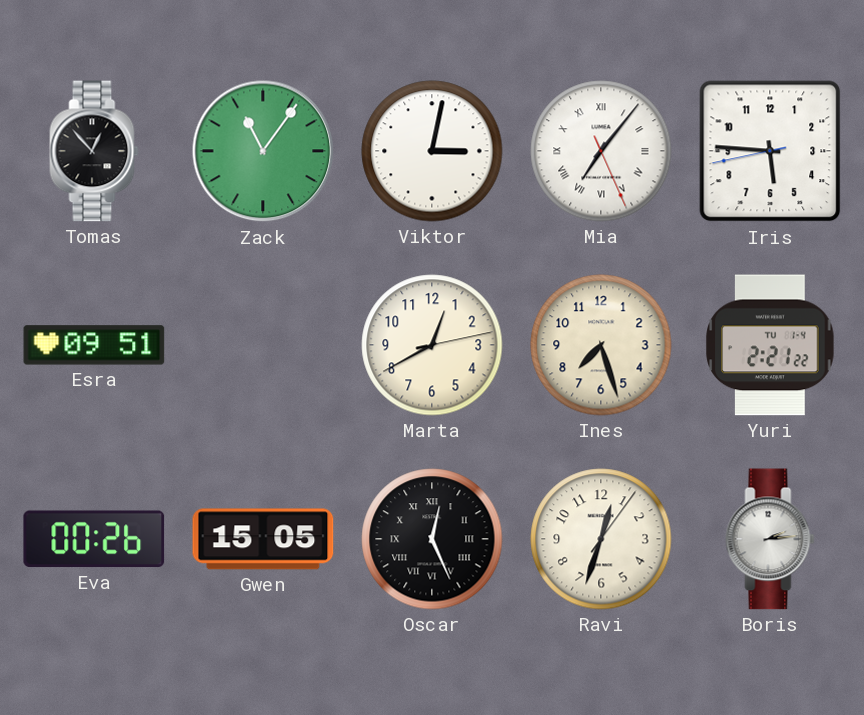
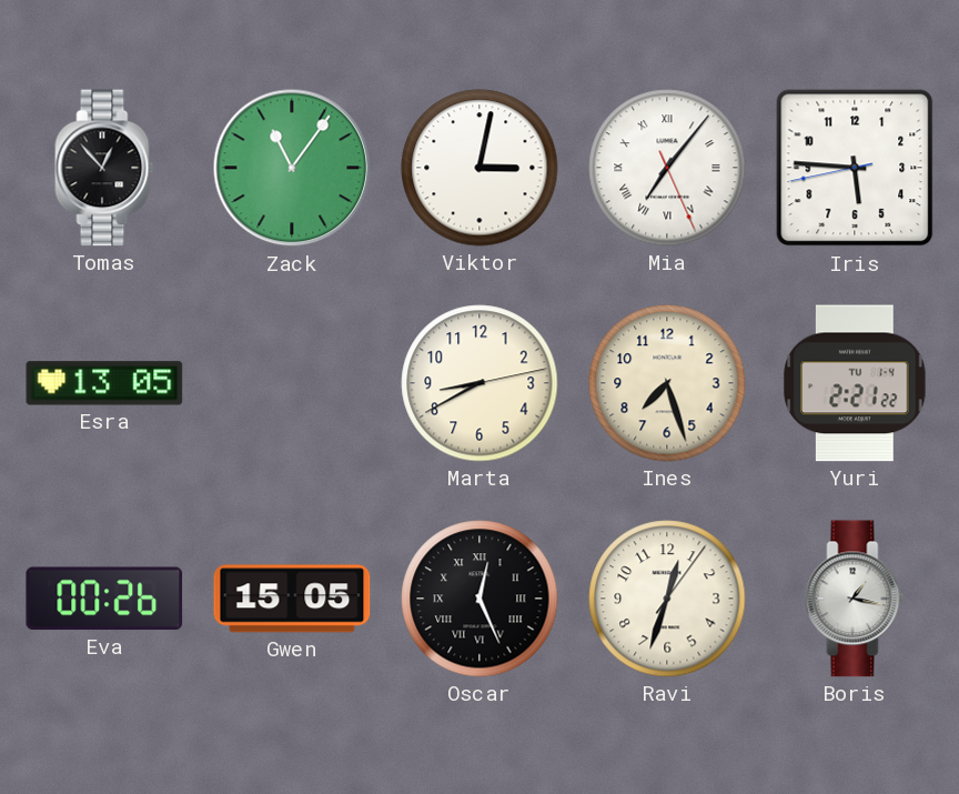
Esra: 09:51 -> 13:05 (104, 383)
Marta: 12:40 -> 8:40 (479, 383)
Boris: 2:14 -> 1:17 (855, 599)
